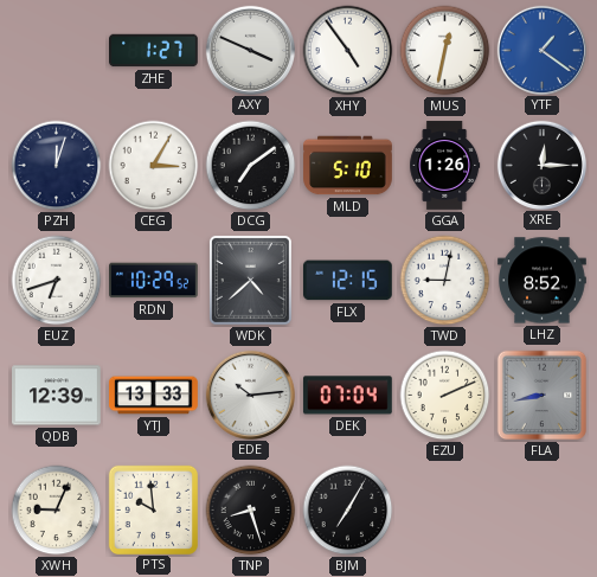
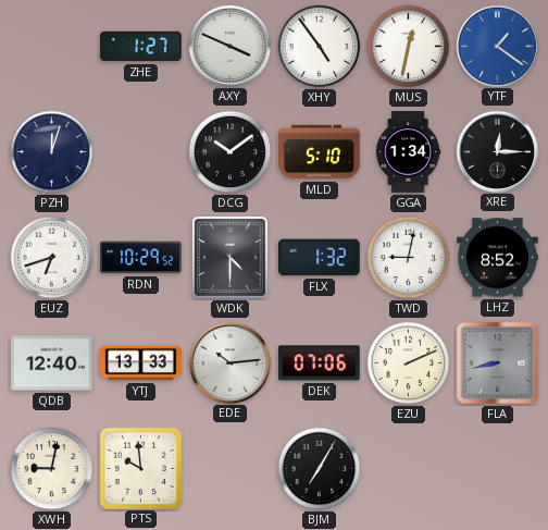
CEG: 3:05 -> none (154, 166)
DCG: 7:09 -> 10:09 (231, 152)
GGA: 1:26 -> 1:34 (409, 152)
WDK: 4:38 -> 4:30 (229, 258)
FLX: 12:15 -> 1:32 (319, 258)
QDB: 12:39 -> 12:40 (52, 363)
DEK: 07:04 -> 07:06 (319, 363)
XWH: 9:04 -> 9:02 (52, 469)
TNP: 8:27 -> none (251, 511)
